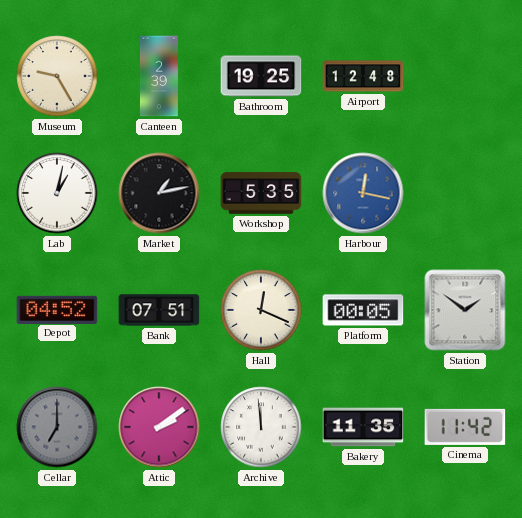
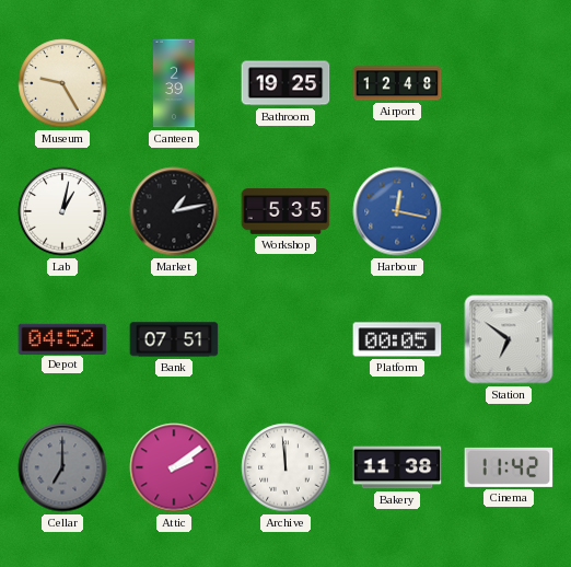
Hall: 12:19 -> none (261, 310)
Station: 1:51 -> 6:51 (509, 339)
Bakery: 11:35 -> 11:38 (397, 467)
